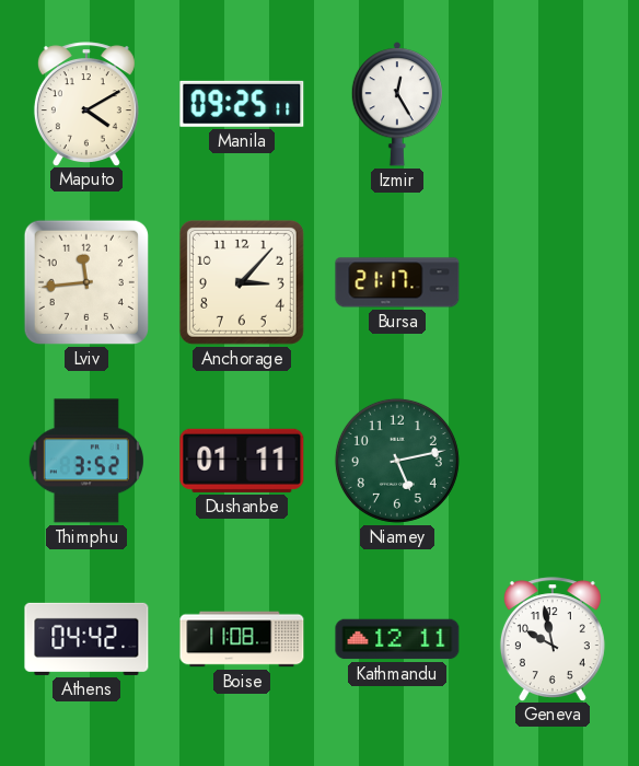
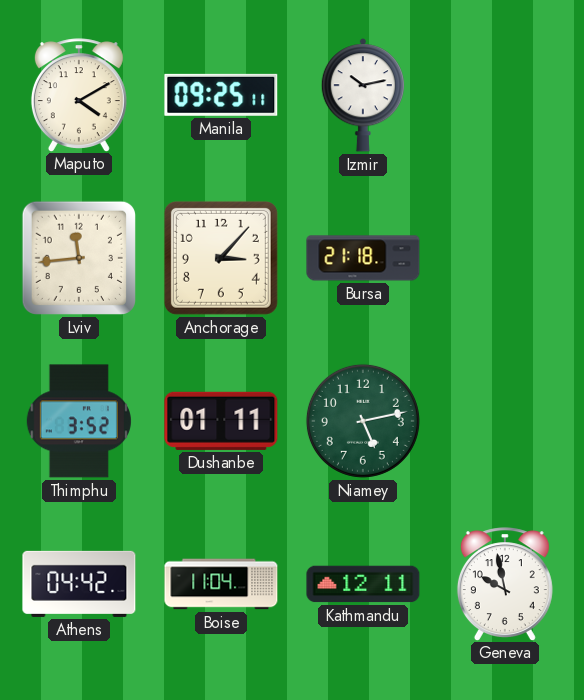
Izmir: 12:25 -> 10:13 (362, 95)
Bursa: 21:17 -> 21:18 (363, 258)
Boise: 11:08 -> 11:04 (221, 584)
